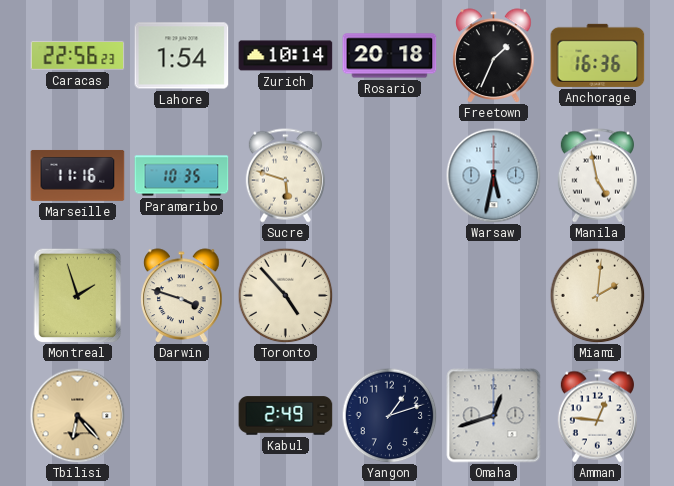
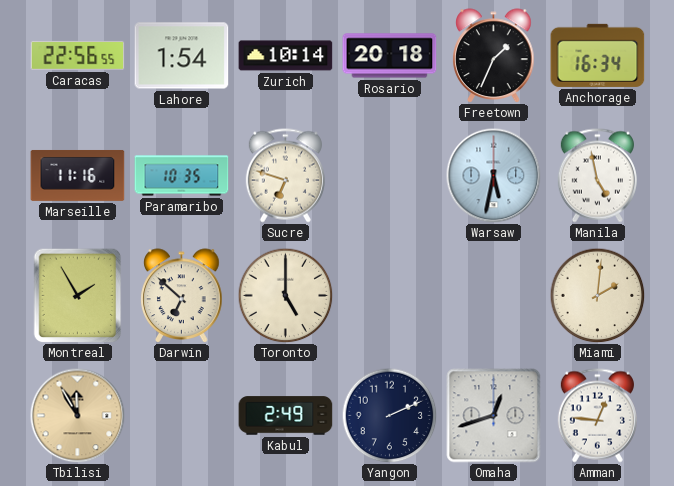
Caracas: 22:56:23 -> 22:56:55 (78, 55)
Anchorage: 16:36 -> 16:34 (598, 55)
Sucre: 5:48 -> 6:48 (285, 176)
Montreal: 1:57 -> 1:55 (78, 295)
Darwin: 3:48 -> 6:52 (182, 296)
Toronto: 4:53 -> 5:00 (285, 295)
Tbilisi: 6:23 -> 11:55 (77, 415)
Yangon: 1:12 -> 2:11 (389, 415)
